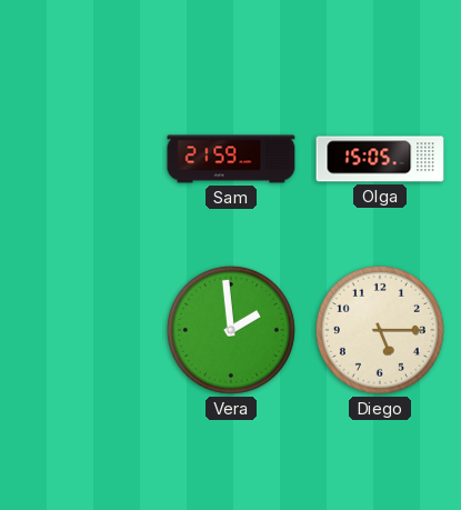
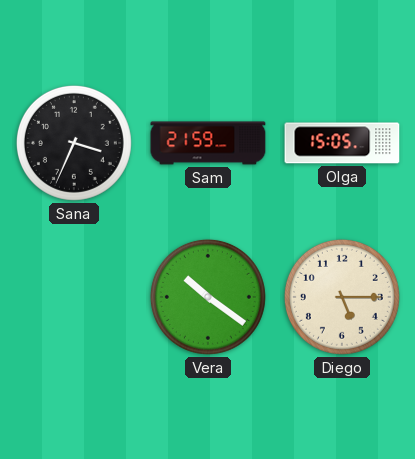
Sana: none -> 3:34 (74, 143)
Vera: 1:59 -> 10:21 (208, 297)
